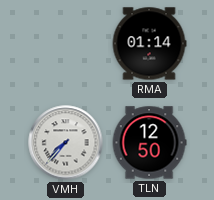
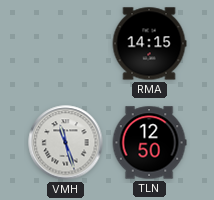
RMA: 01:14 -> 14:15 (149, 44)
VMH: 7:37 -> 11:27 (66, 143)
